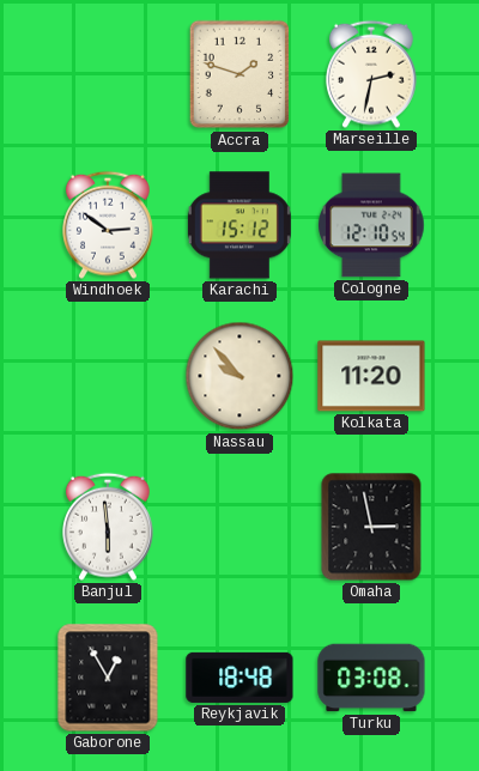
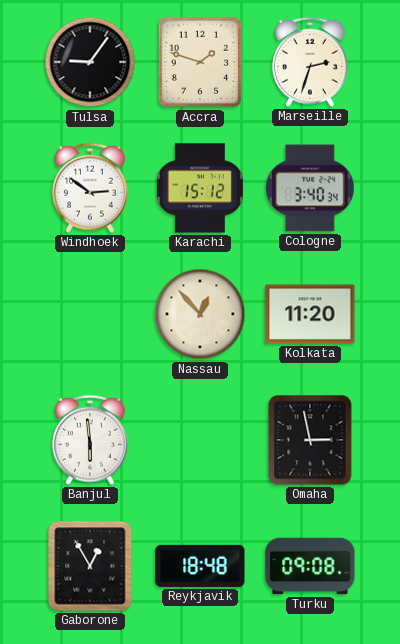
Tulsa: none -> 9:06 (90, 62)
Marseille: 2:32 -> 2:33 (311, 62)
Cologne: 12:10 -> 3:40 (310, 188)
Nassau: 9:53 -> 12:53 (200, 314)
Turku: 03:08 -> 09:08 (310, 566)
